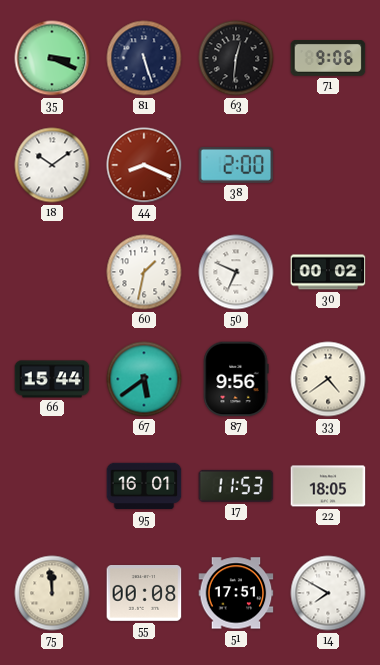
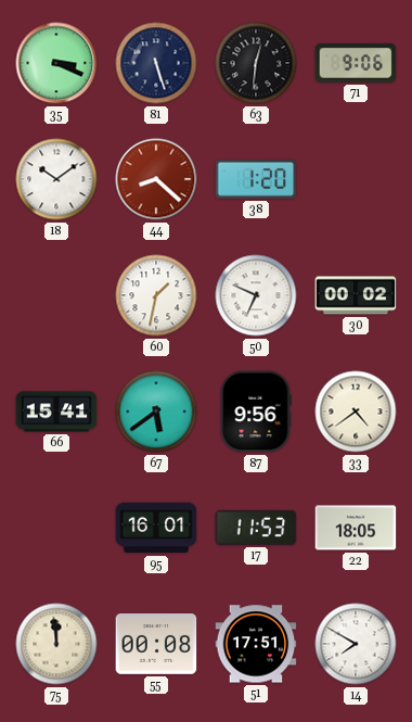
44: 8:19 -> 8:22 (156, 179)
38: 2:00 -> 1:20 (256, 179)
66: 15:44 -> 15:41 (56, 411)
